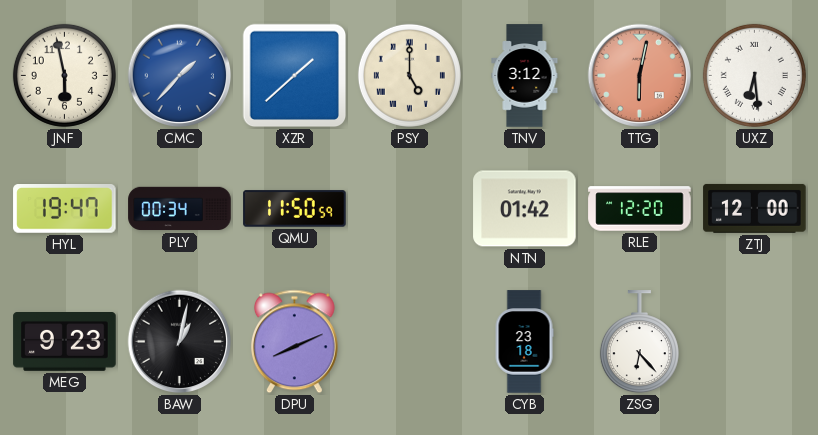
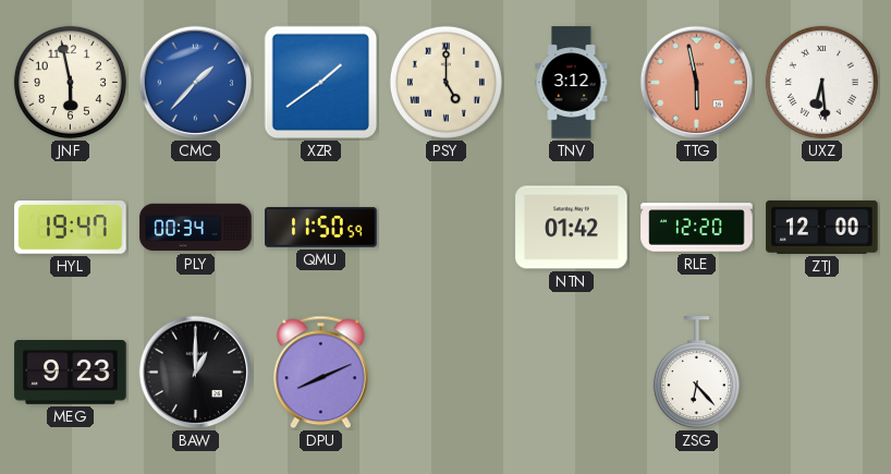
XZR: 1:38 -> 1:39 (321, 83)
TTG: 6:02 -> 5:58 (697, 83)
BAW: 1:02 -> 1:00 (196, 373)
CYB: 23:18 -> none (524, 342)
